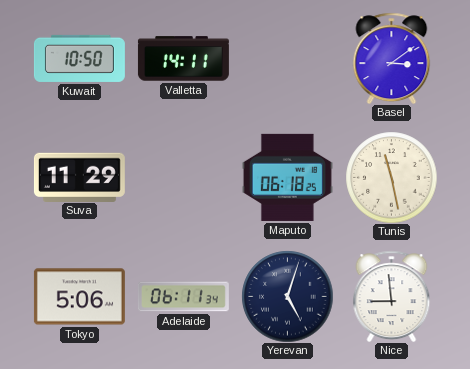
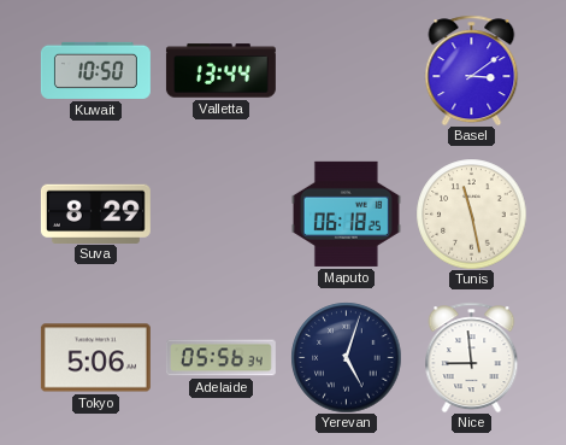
Valletta: 14:11 -> 13:44 (220, 71)
Suva: 11:29 -> 8:29 (95, 213)
Adelaide: 06:11 -> 05:56 (220, 358)
